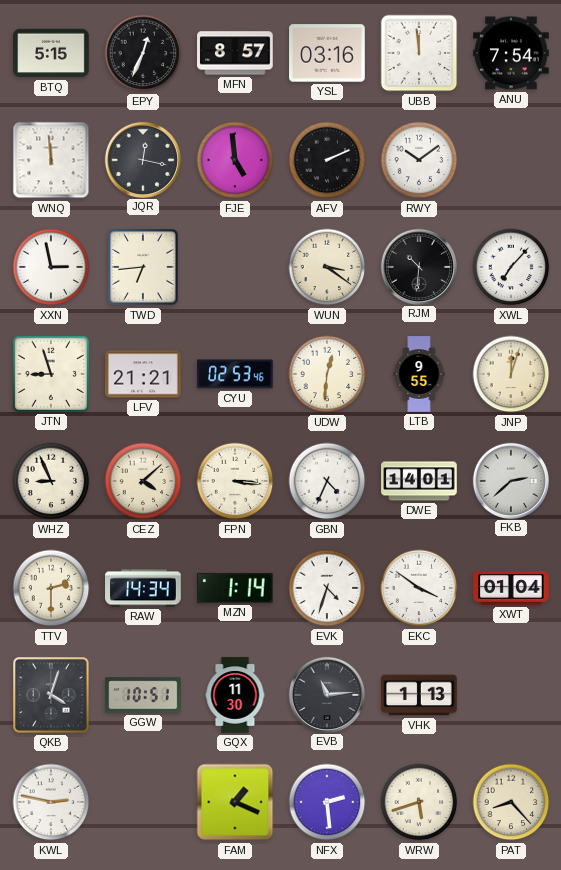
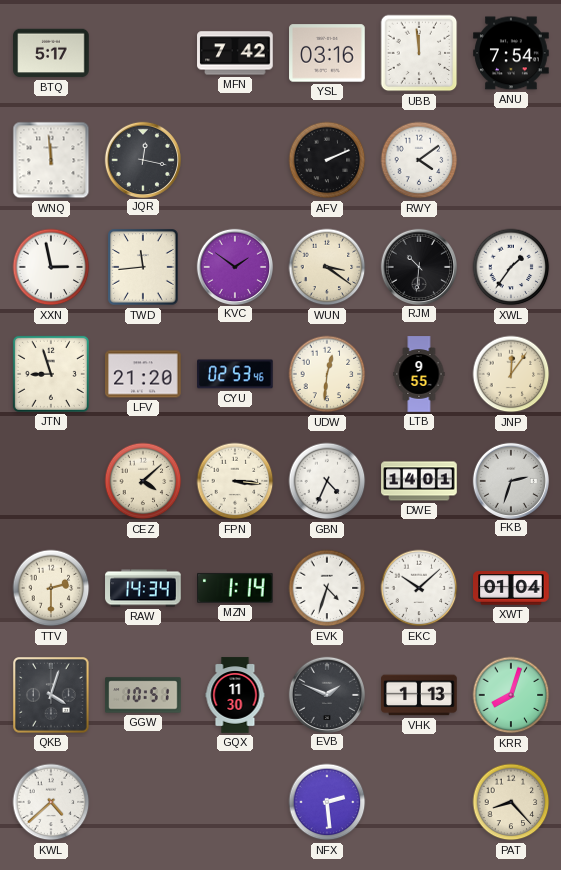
BTQ: 5:15 -> 5:17 (51, 53)
EPY: 12:34 -> none (143, 53)
MFN: 8:57 -> 7:42 (235, 53)
FJE: 4:59 -> none (235, 160)
RWY: 10:09 -> 4:09 (419, 160)
TWD: 6:44 -> 11:44 (143, 267)
KVC: none -> 1:51 (234, 266)
XWL: 7:07 -> 1:36 (511, 267)
LFV: 21:21 -> 21:20 (143, 374)
JNP: 12:03 -> 12:06 (511, 374)
WHZ: 8:56 -> none (51, 481)
FKB: 2:38 -> 2:33 (510, 480)
EKC: 3:51 -> 10:08 (419, 588)
EVB: 11:14 -> 1:49 (326, 694)
KRR: none -> 8:03 (511, 695)
KWL: 2:47 -> 4:38 (51, 802)
FAM: 1:19 -> none (235, 802)
WRW: 5:42 -> none (419, 802)
